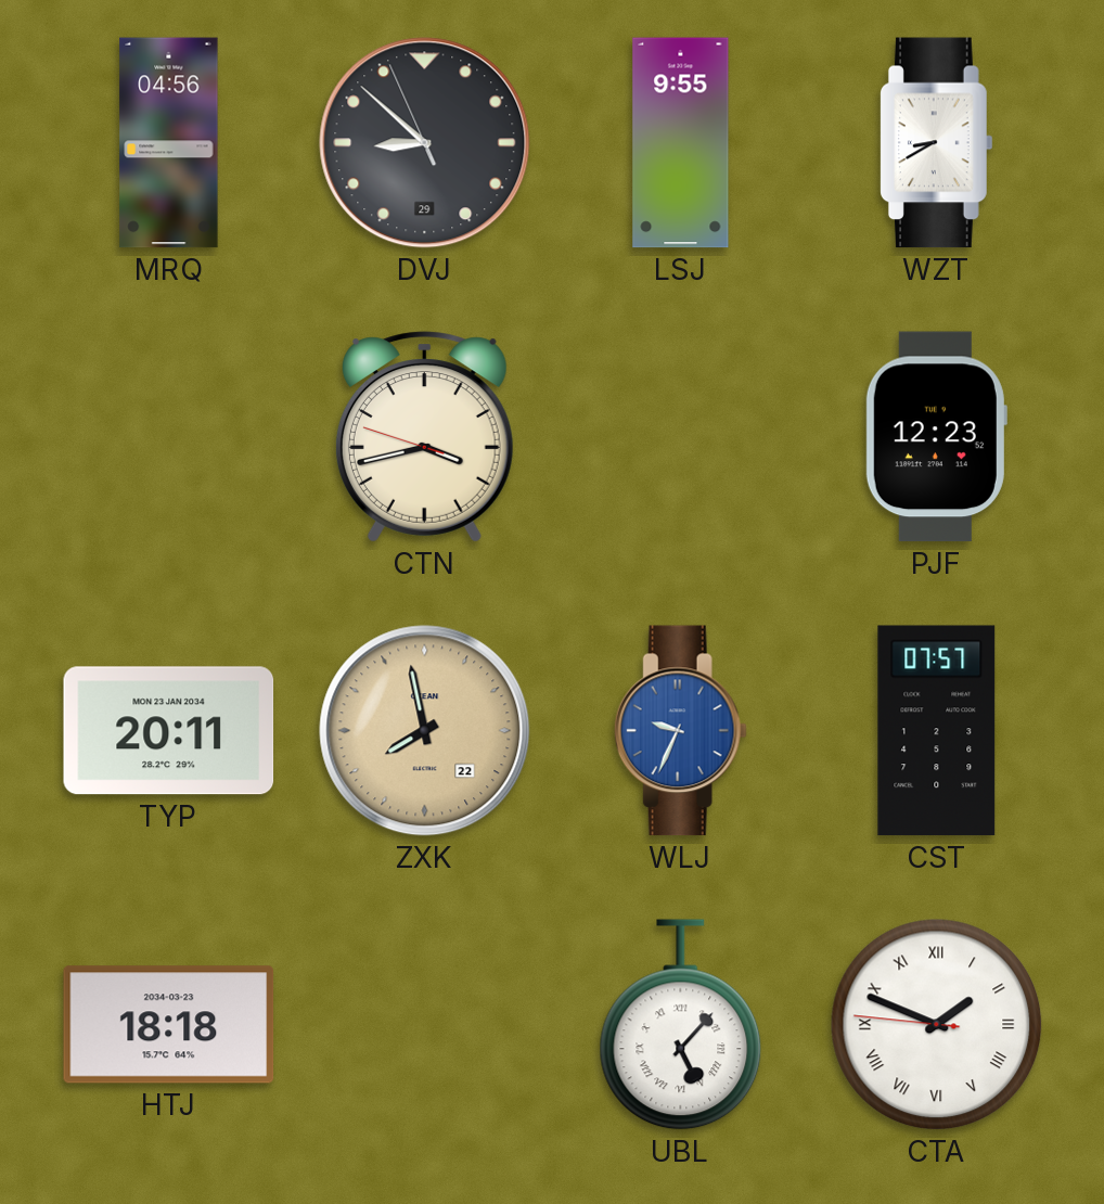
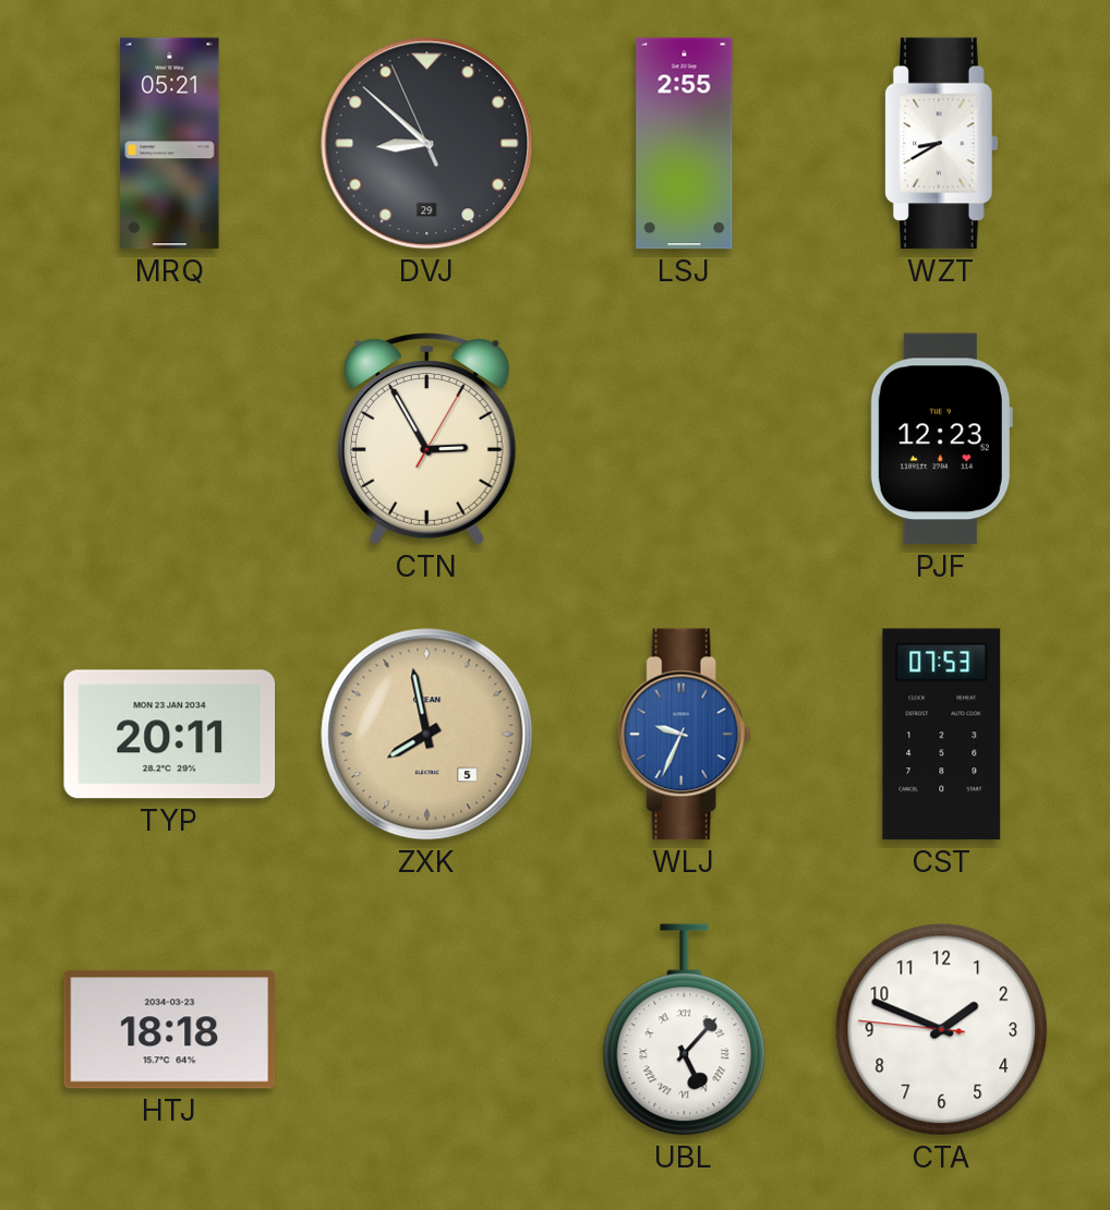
MRQ: 04:56 -> 05:21 (170, 144)
LSJ: 9:55 -> 2:55 (685, 144)
CTN: 3:42 -> 2:55 (426, 439)
ZXK date: 22 -> 5 (427, 735)
CST: 07:57 -> 07:53 (942, 735)
CTA numerals: Roman -> Arabic (942, 1030)
